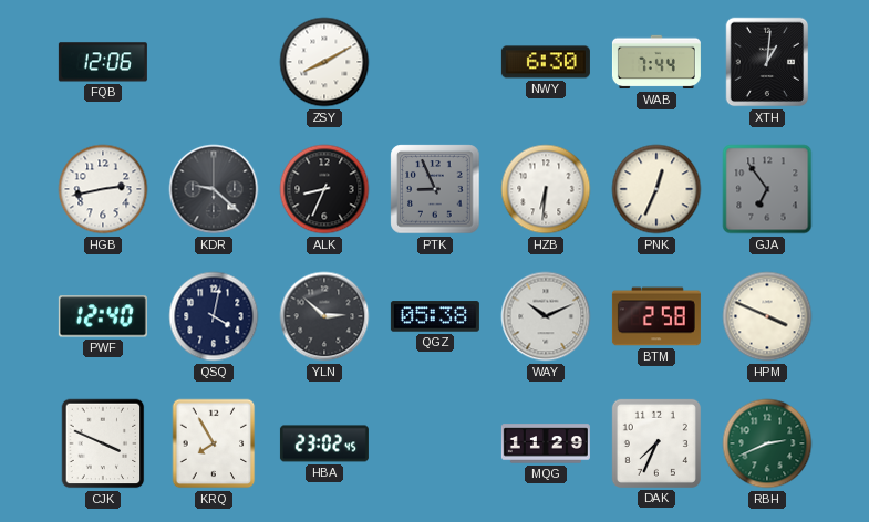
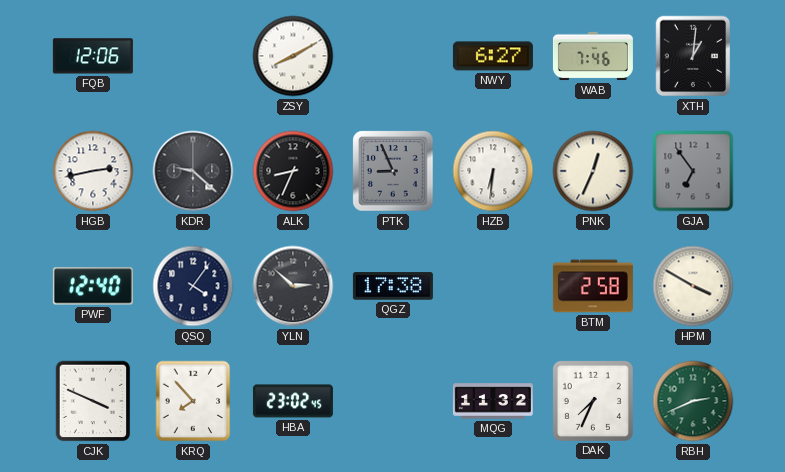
NWY: 6:30 -> 6:27 (493, 56)
WAB: 7:44 -> 7:46 (593, 56)
QSQ: 4:02 -> 4:06 (193, 286)
QGZ: 05:38 -> 17:38 (393, 286)
WAY: 10:11 -> none (546, 316)
HPM: 3:49 -> 3:50 (693, 286)
KRQ: 7:55 -> 7:53 (193, 401)
MQG: 11:29 -> 11:32 (493, 401)
